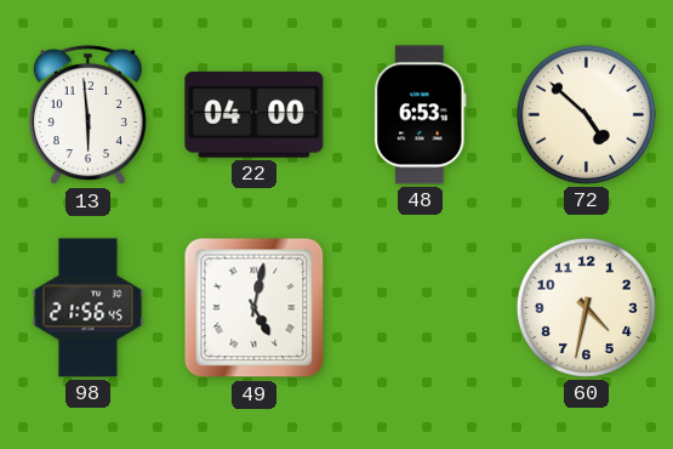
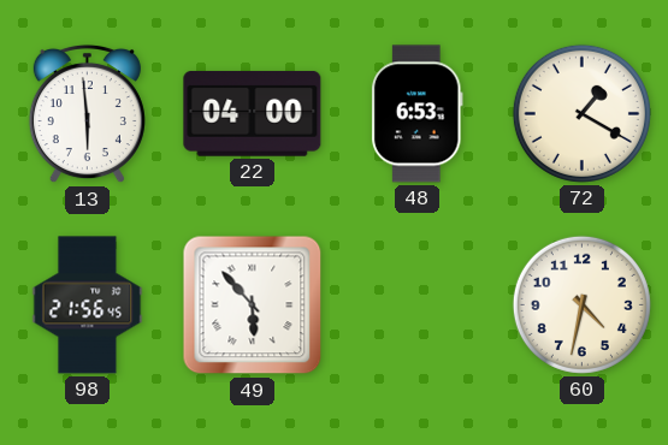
72: 4:52 -> 1:20 (581, 113)
49: 5:02 -> 5:53 (253, 305)
